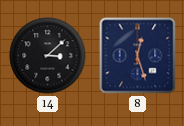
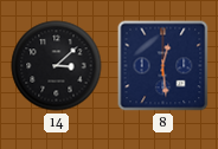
8: 12:27 -> 12:29 (163, 66)
